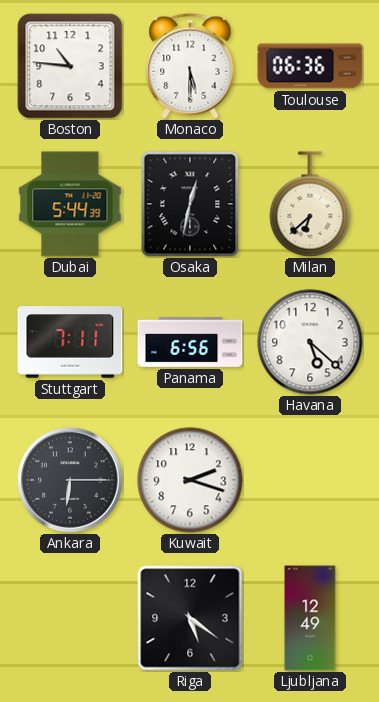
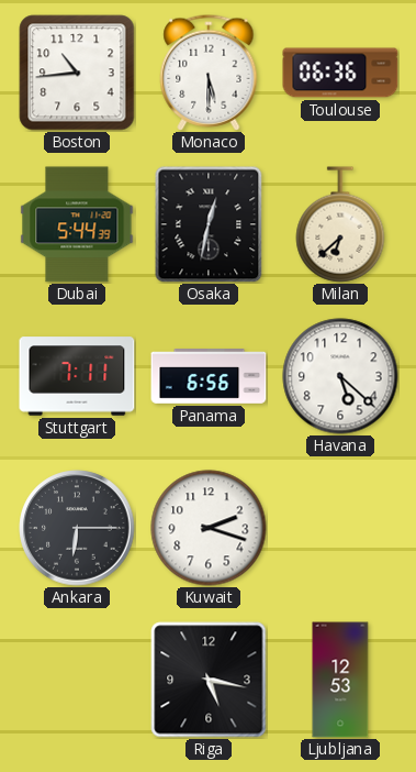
Boston: 10:46 -> 10:44 (77, 73)
Riga: 5:21 -> 5:17 (209, 680)
Ljubljana: 12:49 -> 12:53 (340, 680)
